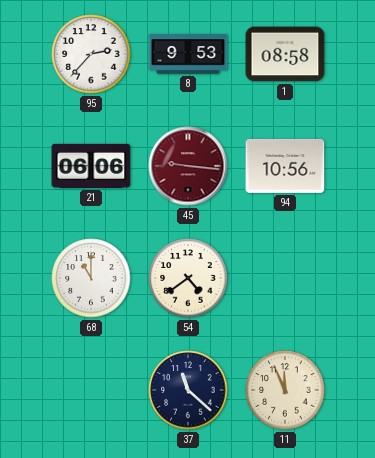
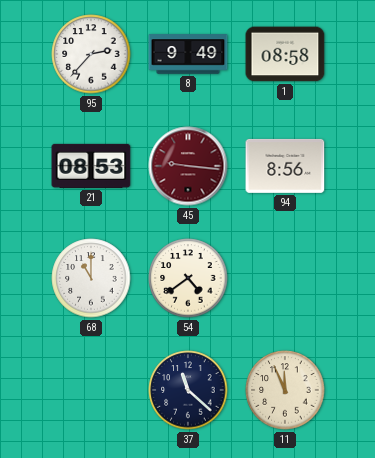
8: 9:53 -> 9:49 (188, 54)
21: 06:06 -> 08:53 (91, 166)
94: 10:56 -> 8:56 (285, 166)
